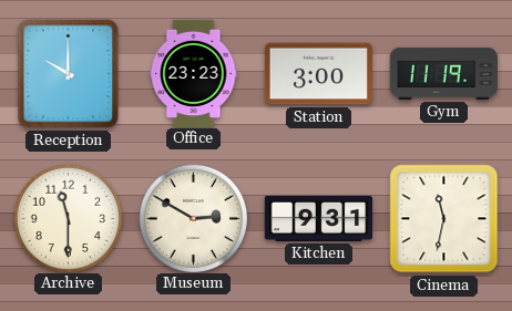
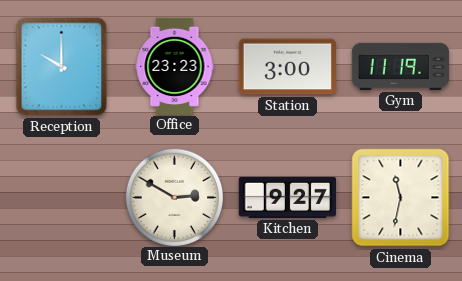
Archive: 11:30 -> none (68, 218)
Kitchen: 9:31 -> 9:27 (287, 197)
